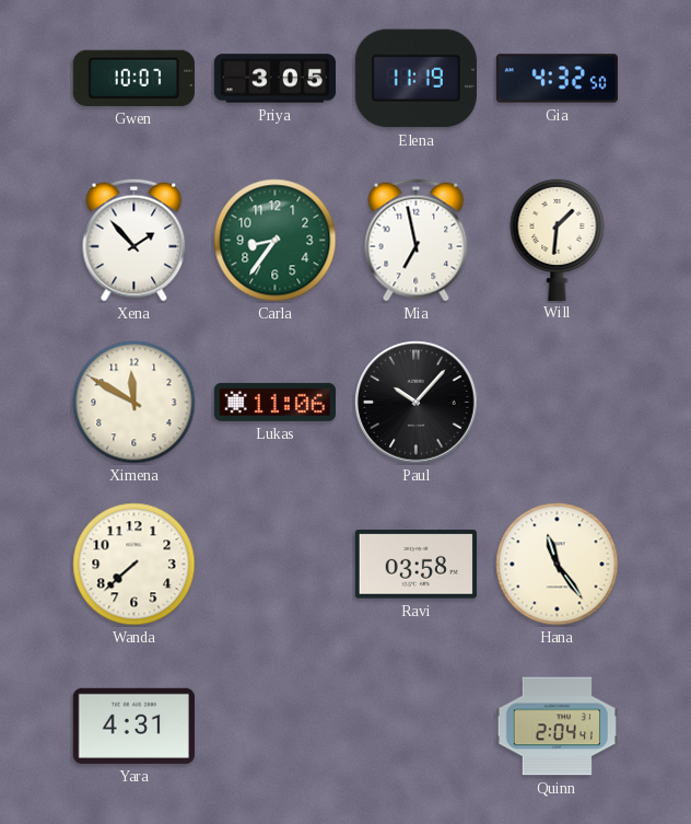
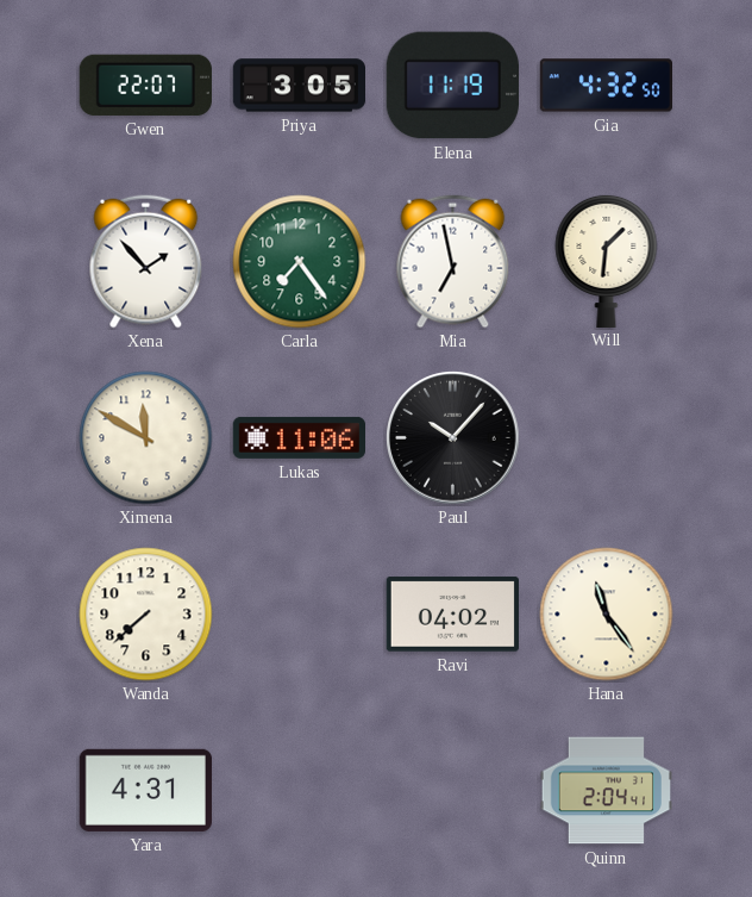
Gwen: 10:07 -> 22:07 (145, 85)
Carla: 8:36 -> 7:24 (300, 262)
Ravi: 03:58 -> 04:02 (452, 615)
